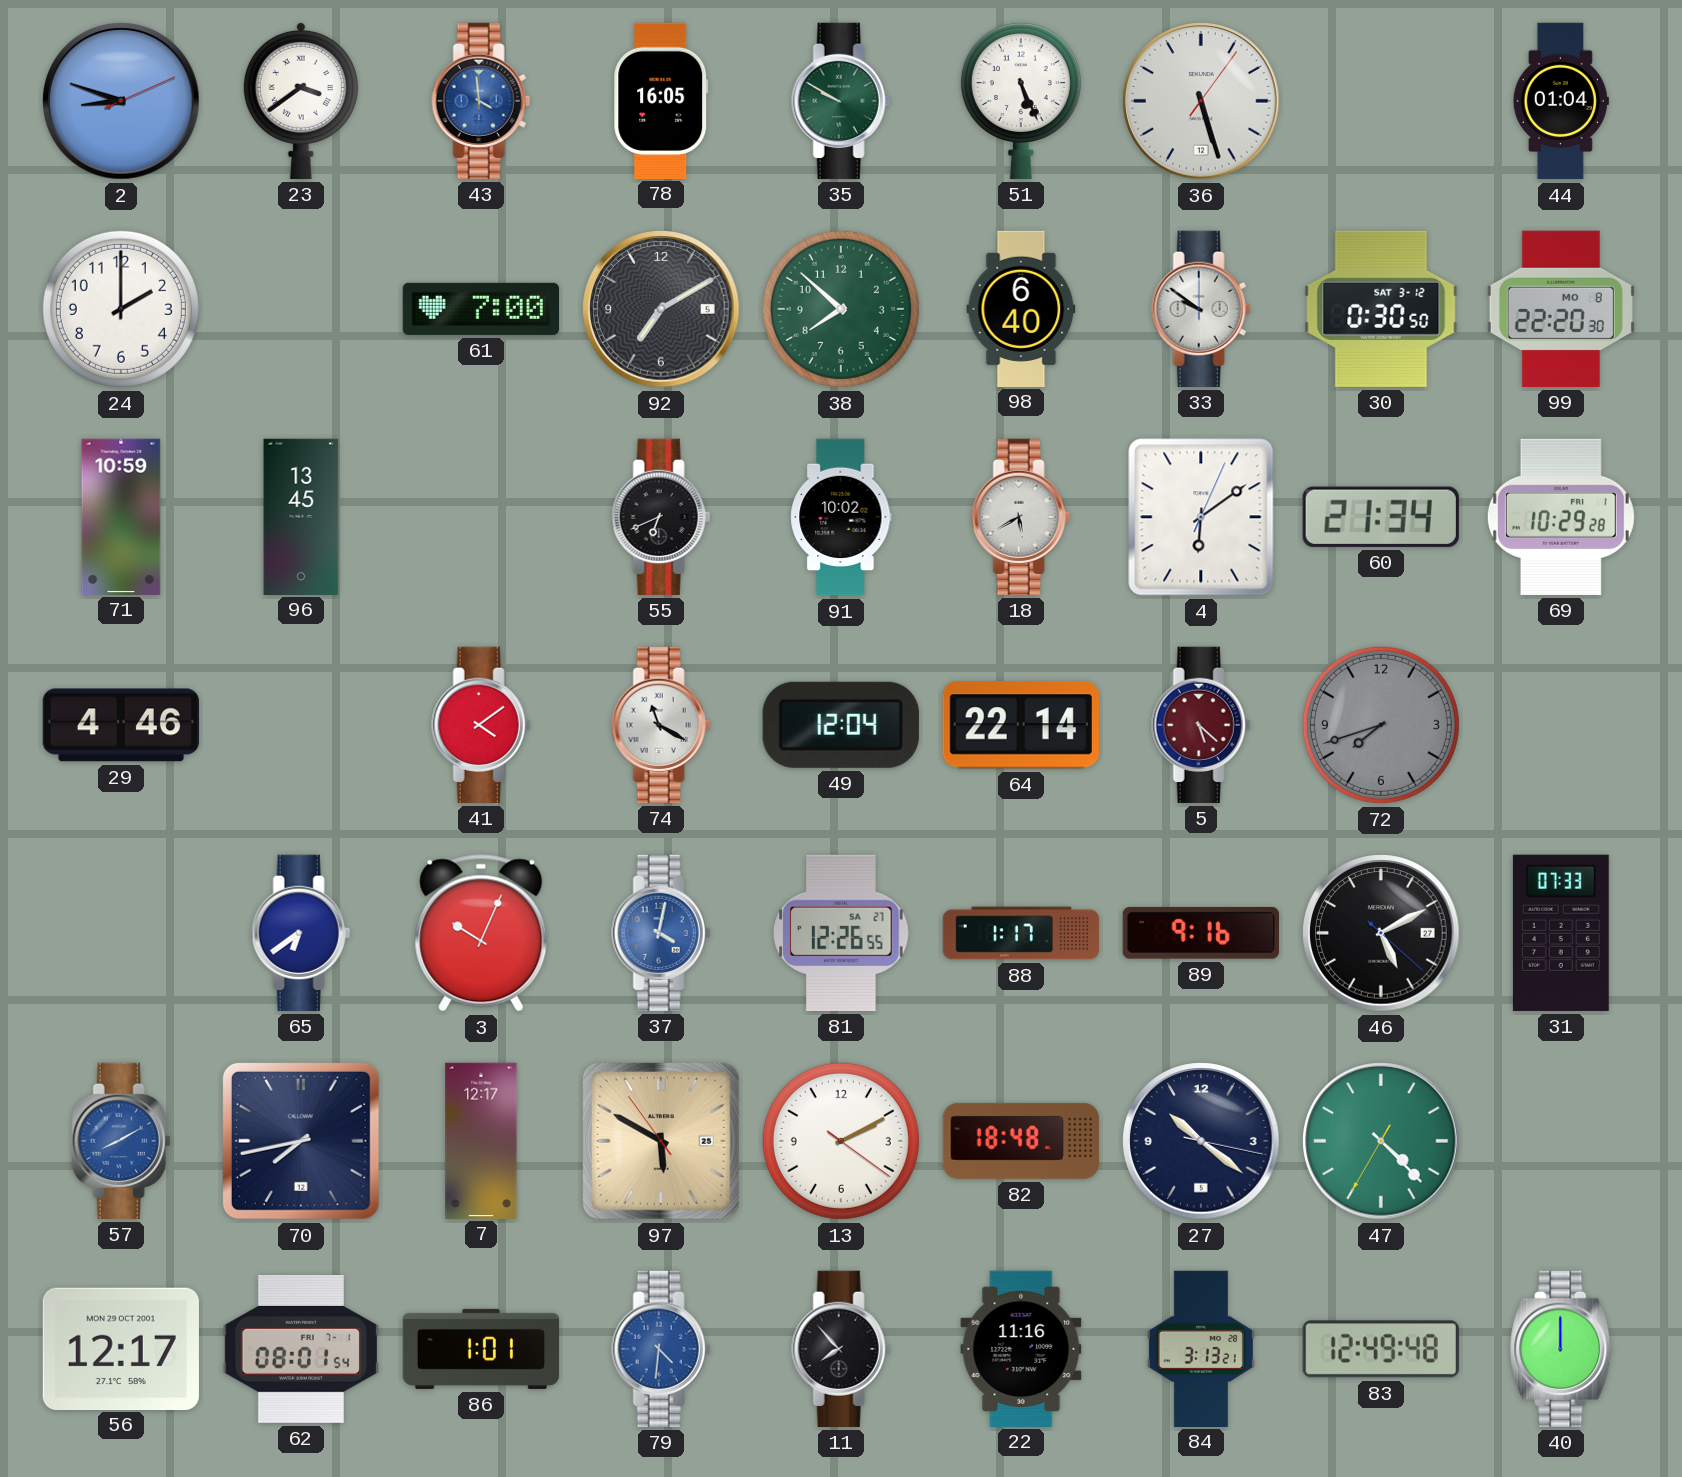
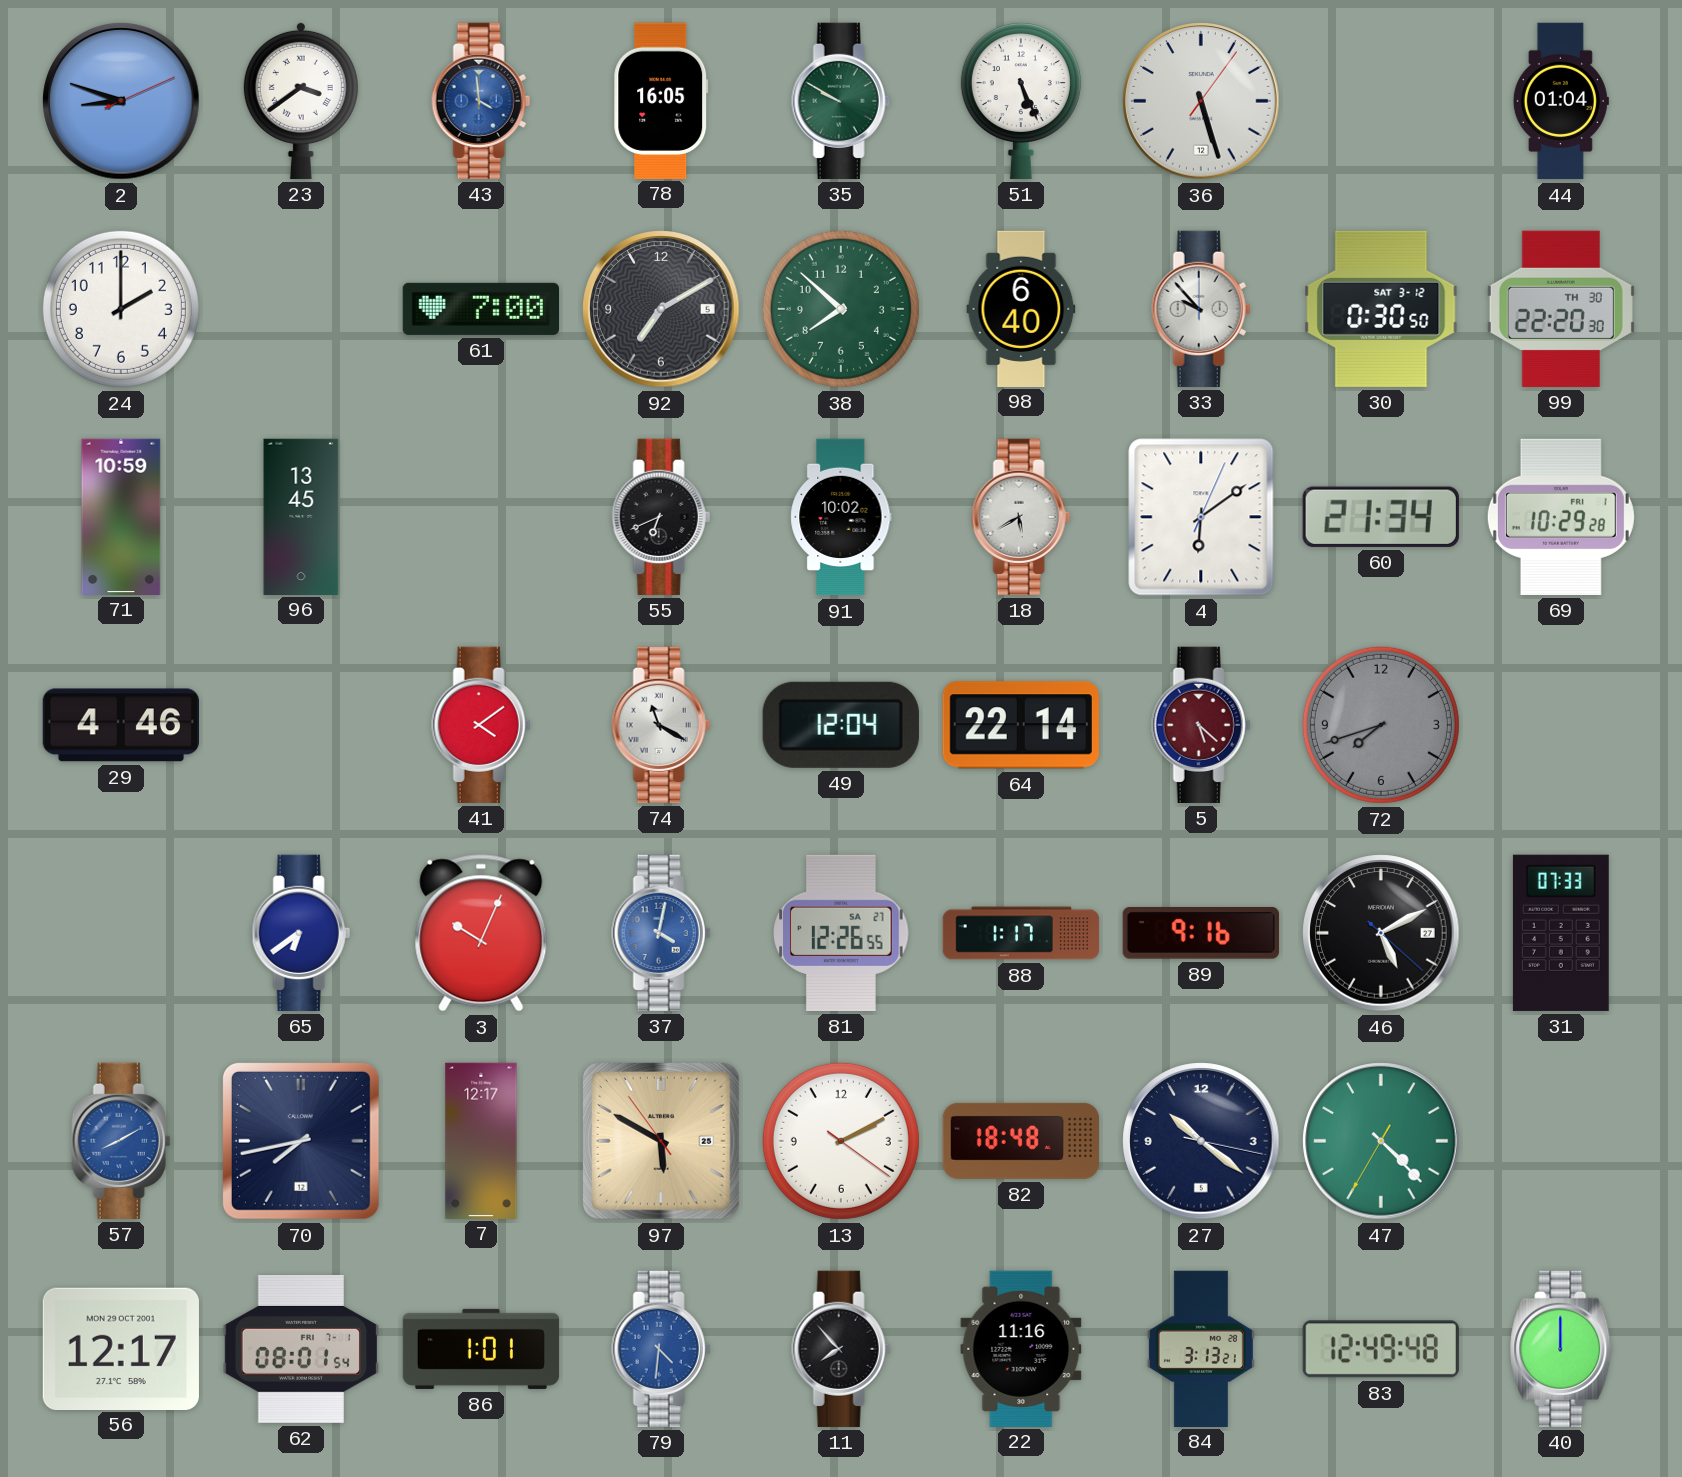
33: 9:51 -> 9:53 (1201, 309)
99 date: MO 8 -> TH 30 (1561, 309)
